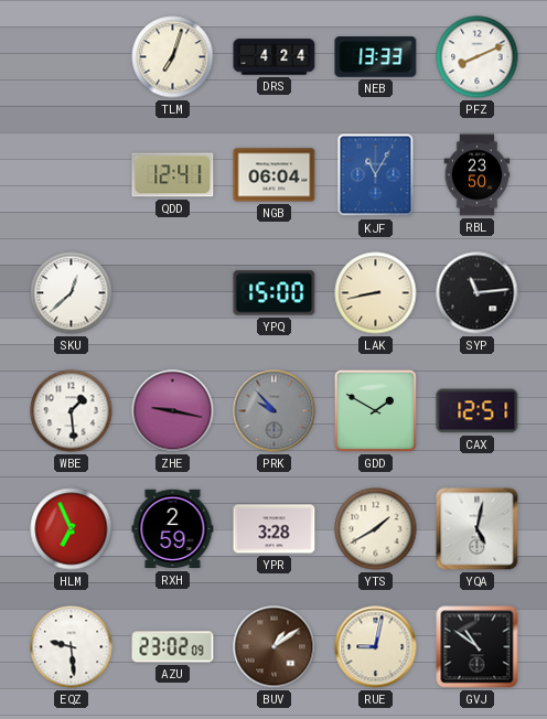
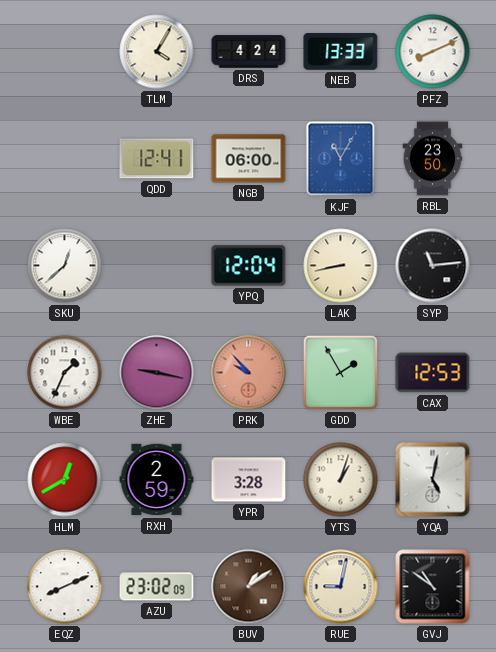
TLM: 7:03 -> 4:05 (157, 52)
NGB: 06:04 -> 06:00 (249, 159)
YPQ: 15:00 -> 12:04 (249, 266)
WBE: 1:29 -> 1:34 (65, 373)
PRK dial: grey -> salmon (249, 373)
GDD: 1:50 -> 1:55 (340, 372)
CAX: 12:51 -> 12:53 (433, 373)
HLM: 6:56 -> 12:40 (65, 480)
YTS: 1:40 -> 1:03 (341, 480)
EQZ: 9:29 -> 8:11 (65, 587)
